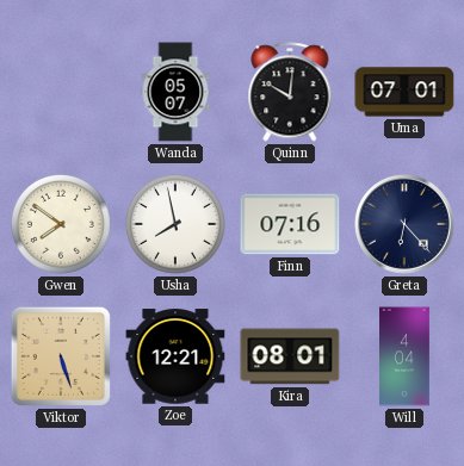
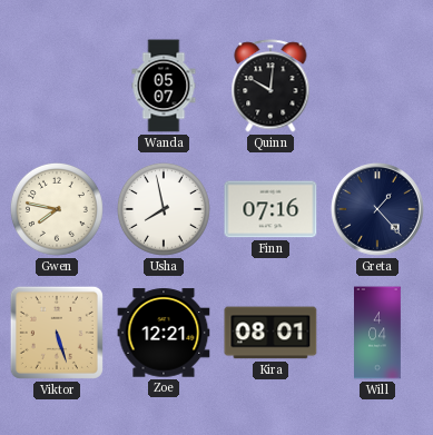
Uma: 07:01 -> none (404, 92)
Gwen: 7:51 -> 7:47 (57, 209)
Greta: 6:23 -> 1:23 (377, 209)
